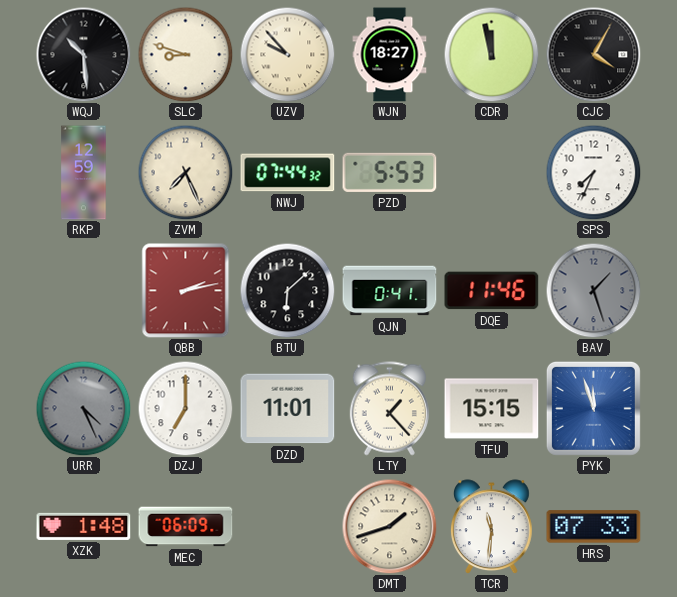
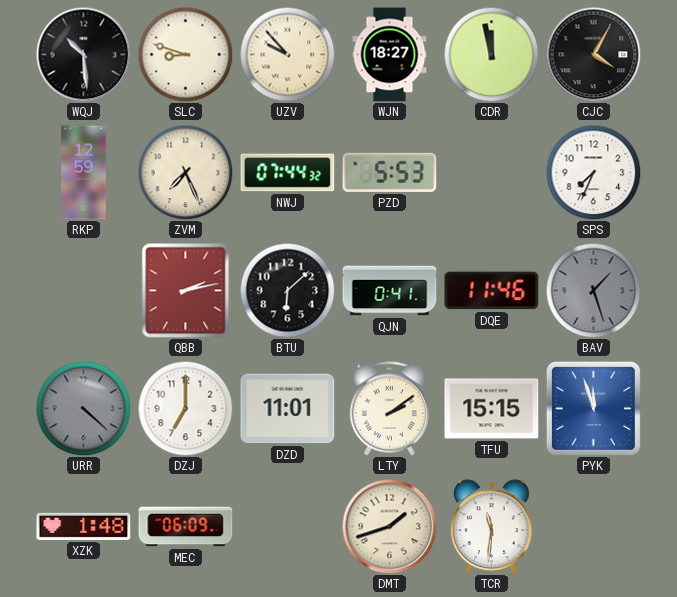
URR: 4:26 -> 4:22 (83, 408)
LTY: 1:23 -> 2:09 (389, 409)
HRS: 07:33 -> none (594, 527)
